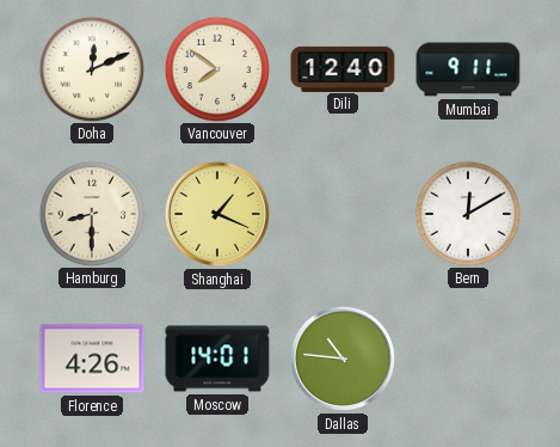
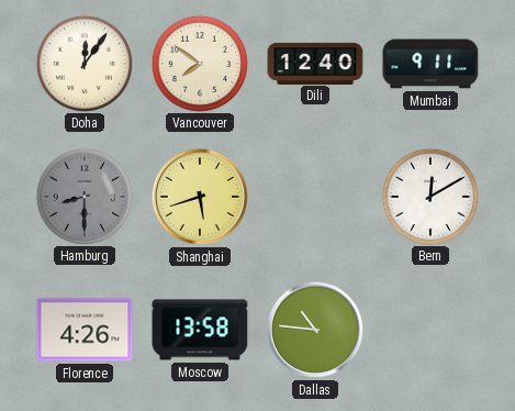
Doha: 12:11 -> 12:06 (83, 63)
Hamburg dial: cream -> grey (83, 196)
Shanghai: 1:19 -> 5:42 (200, 197)
Moscow: 14:01 -> 13:58 (200, 330)
